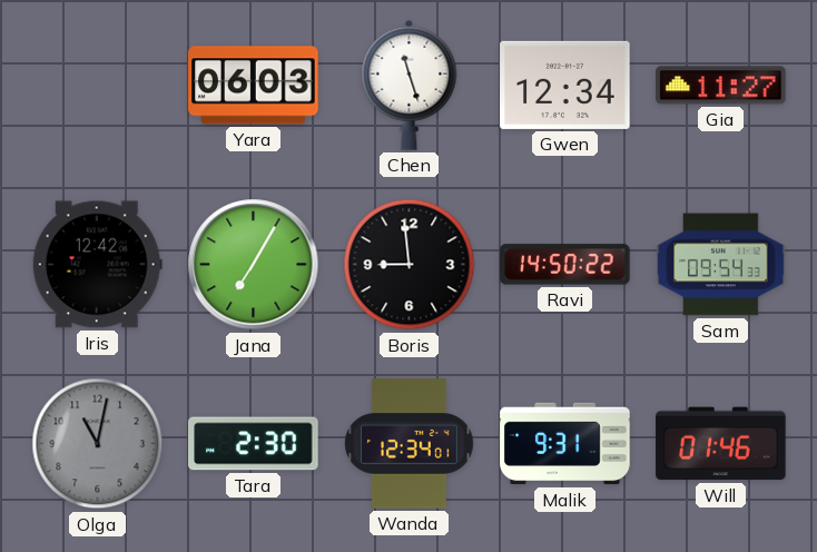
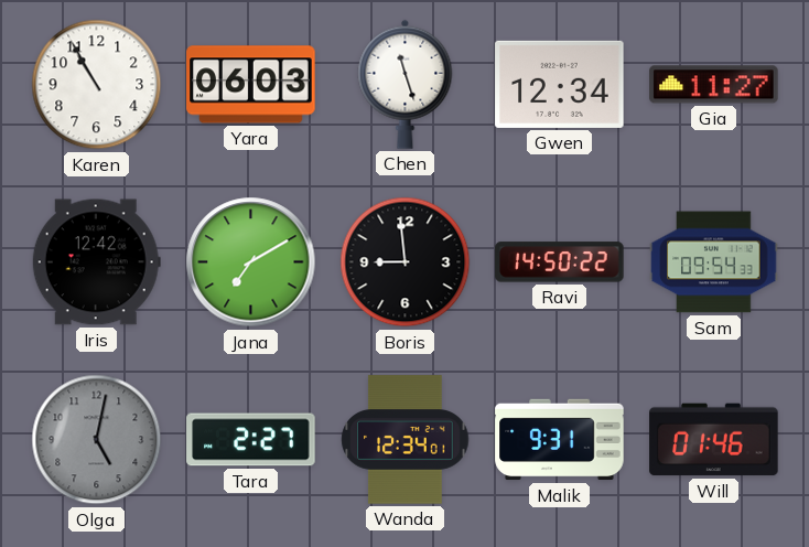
Karen: none -> 10:55 (97, 85)
Jana: 7:05 -> 7:10 (251, 262)
Olga: 11:02 -> 5:02 (97, 440)
Tara: 2:30 -> 2:27 (251, 440)
